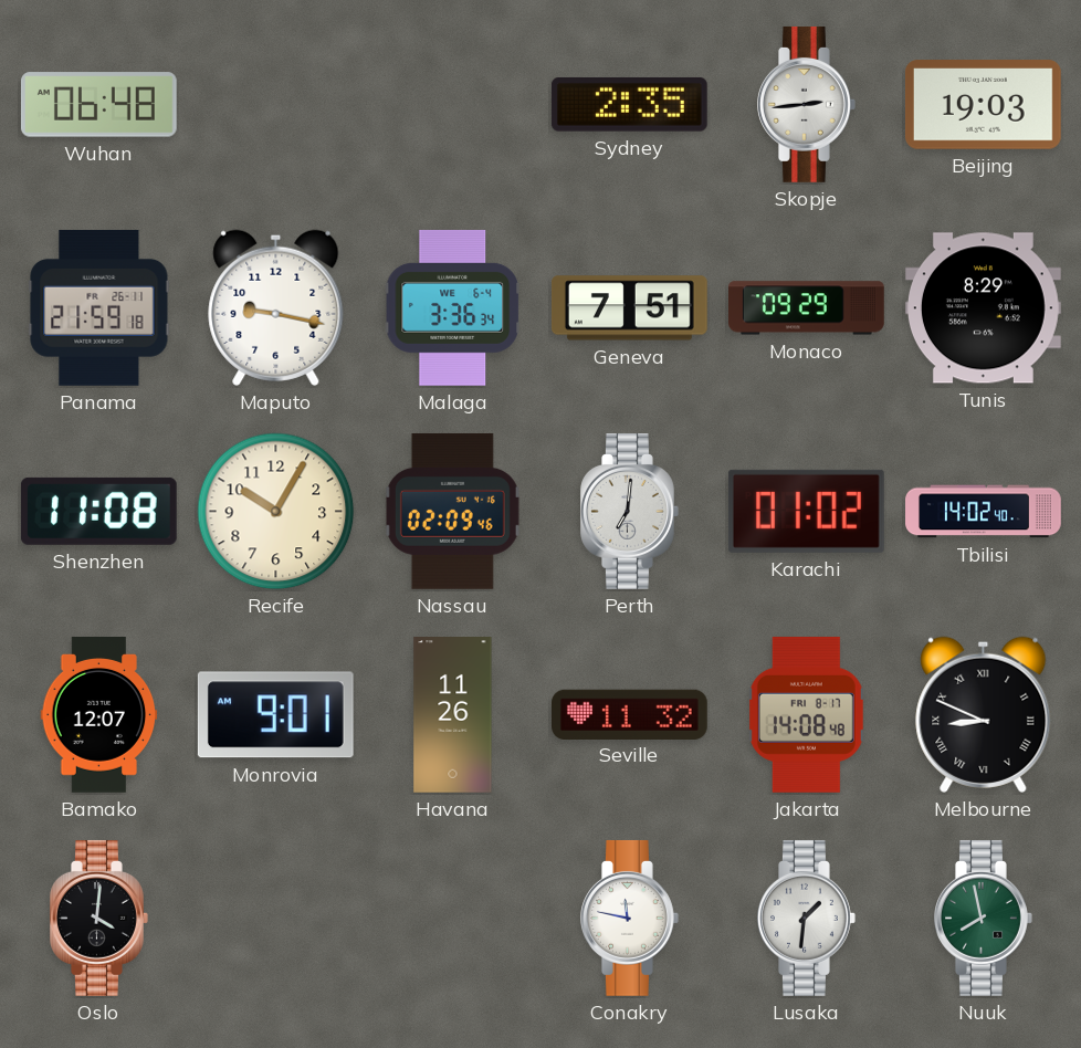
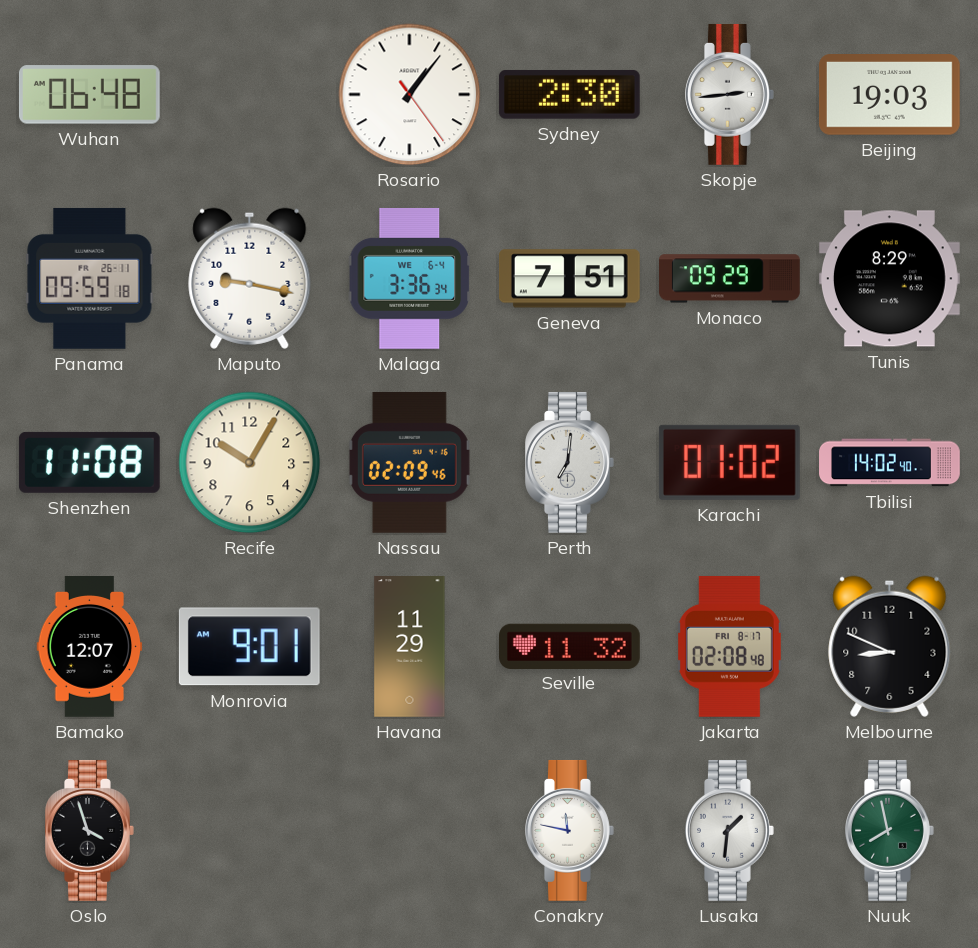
Rosario: none -> 1:06 (410, 95)
Sydney: 2:35 -> 2:30 (569, 94)
Panama: 21:59 -> 09:59 (90, 278)
Havana: 11:26 -> 11:29 (410, 647)
Jakarta: 14:08 -> 02:08 (729, 646)
Melbourne numerals: Roman -> Arabic (890, 646)
Oslo: 4:01 -> 3:57 (90, 830)
